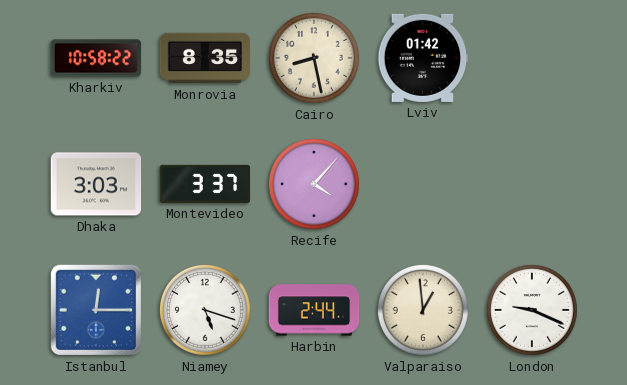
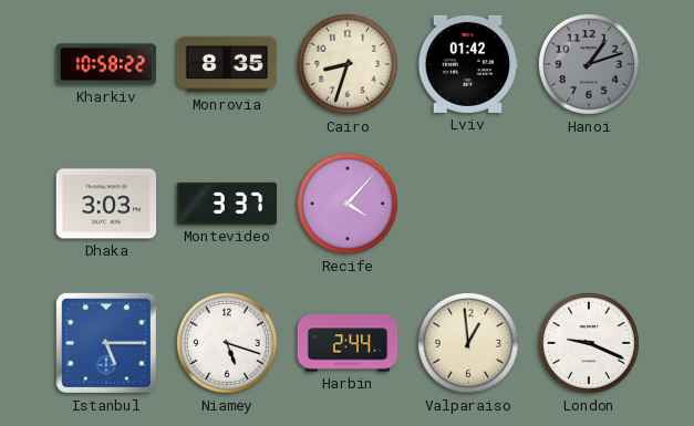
Cairo: 8:28 -> 8:33 (348, 64)
Hanoi: none -> 1:12 (589, 64)
Istanbul: 12:15 -> 5:15 (106, 343)
